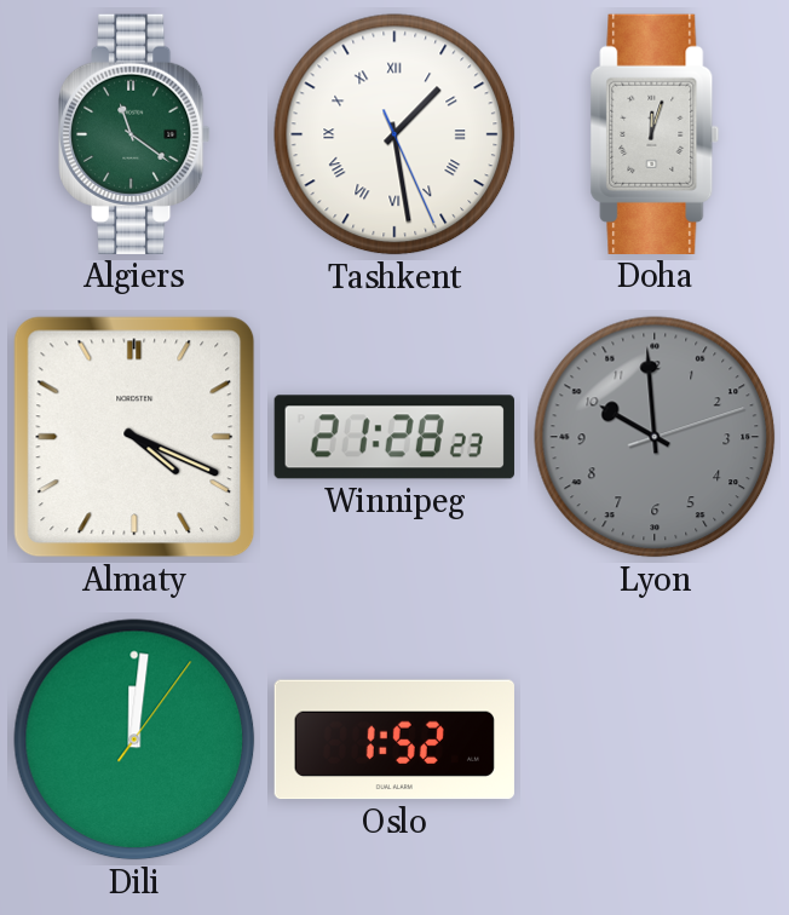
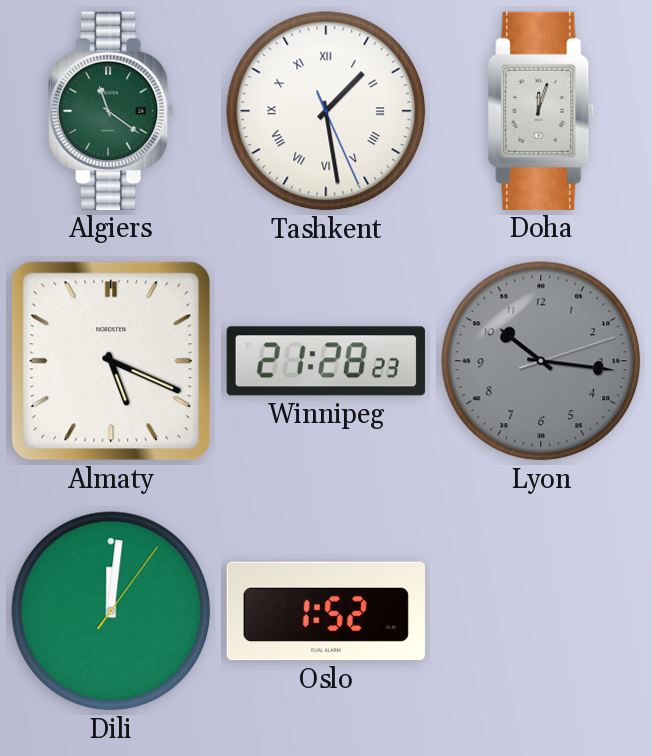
Almaty: 4:19 -> 5:19 (111, 361)
Lyon: 9:59 -> 10:16 (541, 361)
